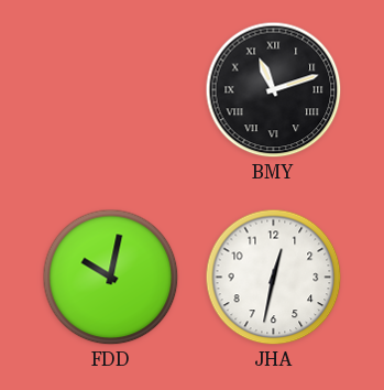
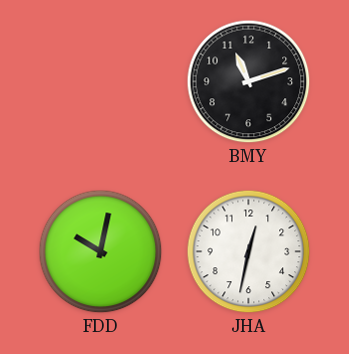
BMY numerals: Roman -> Arabic (249, 82)
